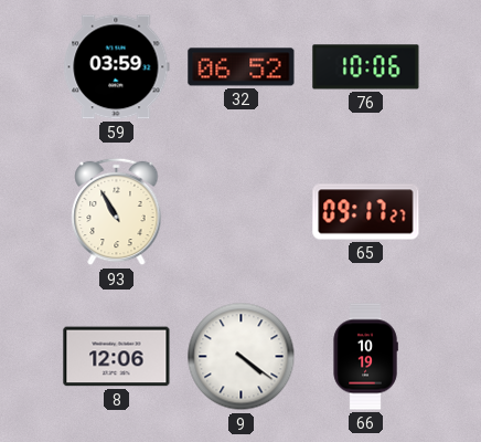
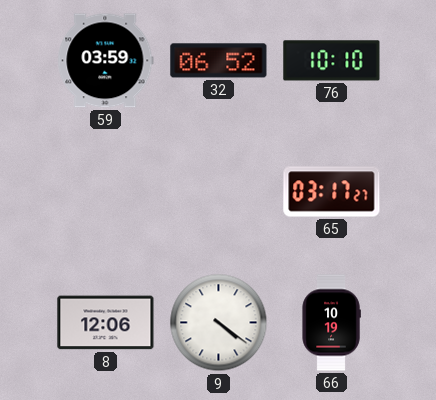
76: 10:06 -> 10:10 (332, 61)
93: 10:55 -> none (117, 212)
65: 09:17 -> 03:17 (332, 192)
